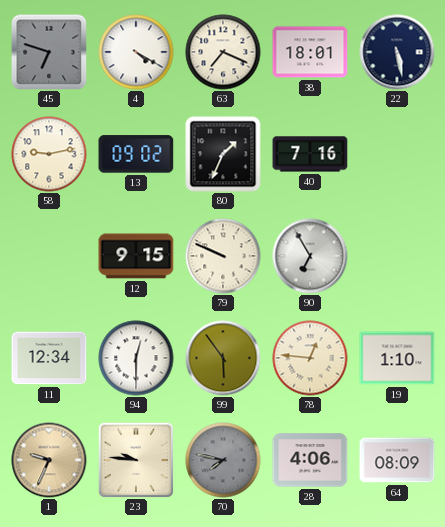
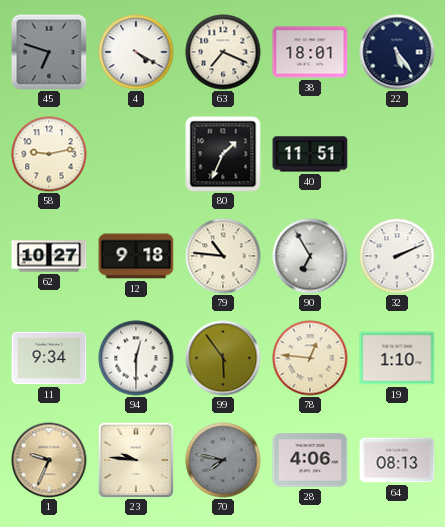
22: 5:28 -> 5:24 (397, 52)
13: 09:02 -> none (136, 154)
40: 7:16 -> 11:51 (310, 154)
62: none -> 10:27 (49, 256)
12: 9:15 -> 9:18 (136, 256)
79: 9:49 -> 10:46 (223, 256)
32: none -> 2:11 (397, 256)
11: 12:34 -> 9:34 (49, 358)
64: 08:09 -> 08:13 (397, 460)
